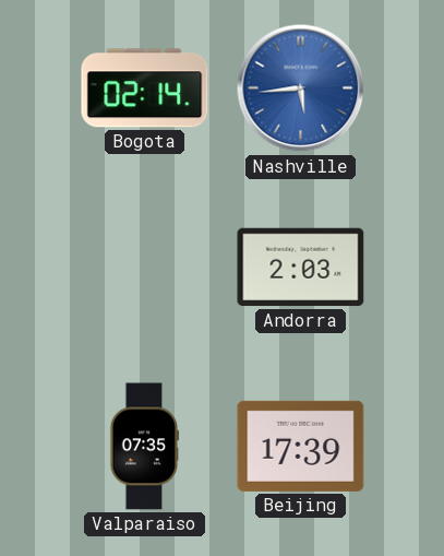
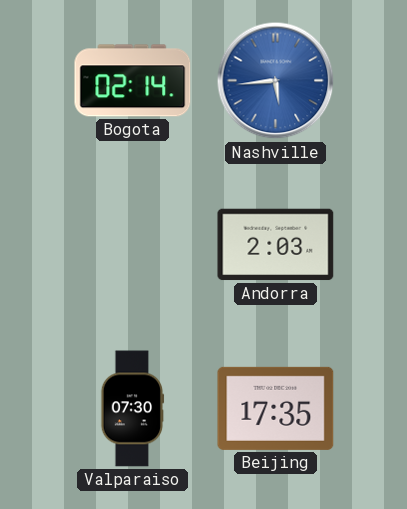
Valparaiso: 07:35 -> 07:30 (132, 409)
Beijing: 17:39 -> 17:35 (276, 408)
